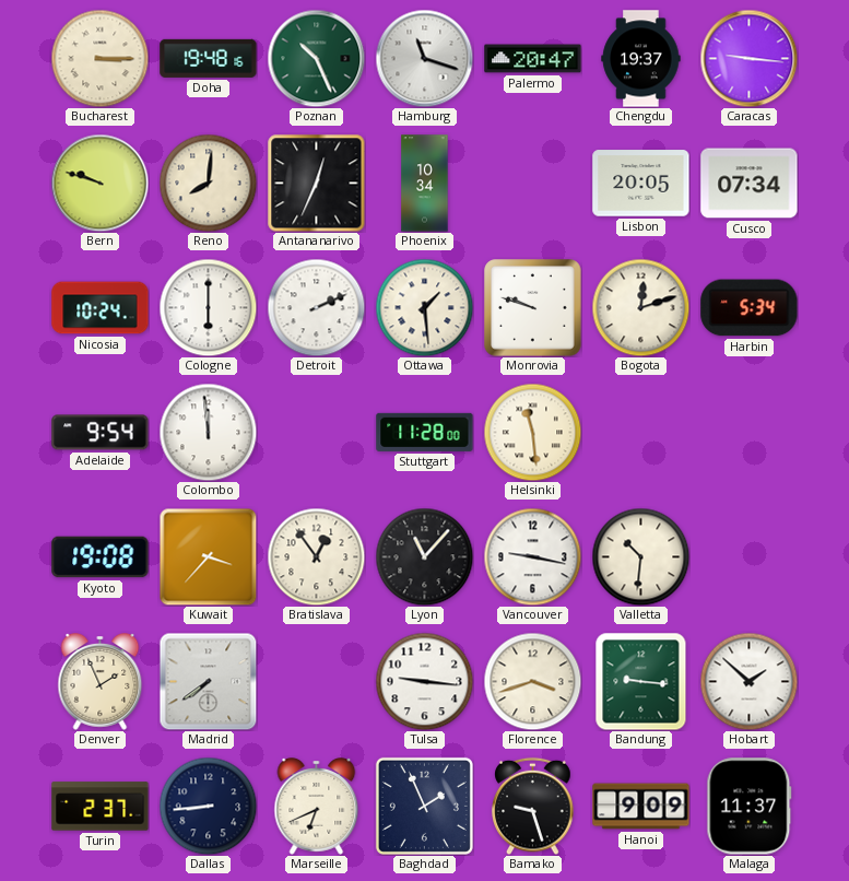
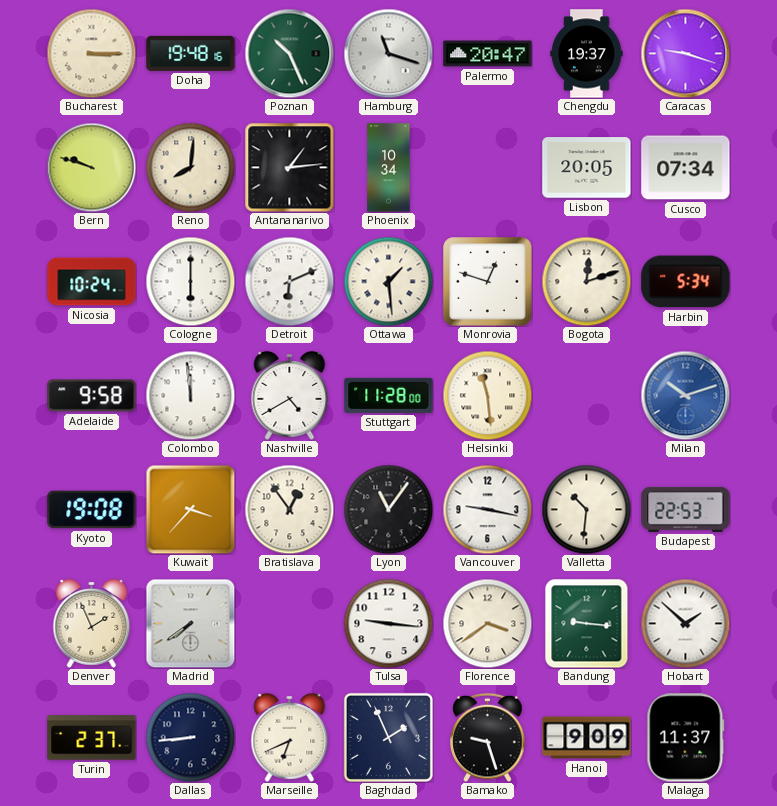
Caracas: 9:16 -> 9:18 (685, 53)
Antananarivo: 12:34 -> 1:14 (289, 167)
Detroit: 2:11 -> 6:11 (289, 281)
Monrovia: 9:48 -> 12:48 (488, 282)
Adelaide: 9:54 -> 9:58 (92, 396)
Nashville: none -> 4:40 (290, 396)
Milan: none -> 10:12 (685, 395)
Lyon: 11:07 -> 11:06 (388, 509)
Budapest: none -> 22:53 (686, 509)
Florence: 3:42 -> 3:39 (487, 623)
